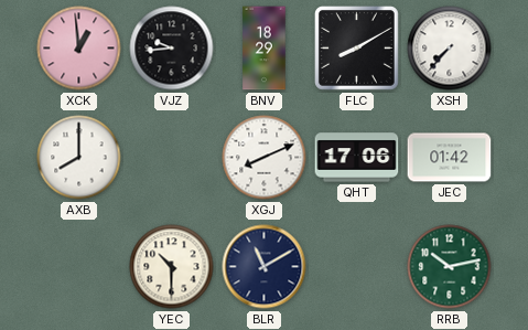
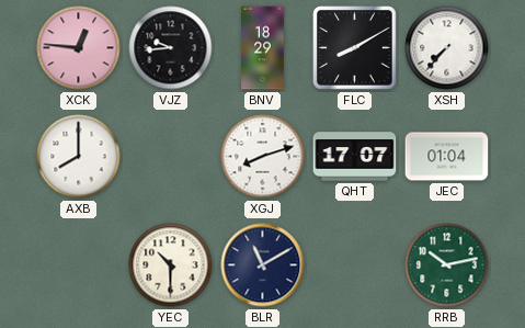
XCK: 12:59 -> 12:46 (79, 48)
XGJ: 8:11 -> 8:12 (263, 157)
QHT: 17:06 -> 17:07 (355, 157)
JEC: 01:42 -> 01:04 (447, 157)
